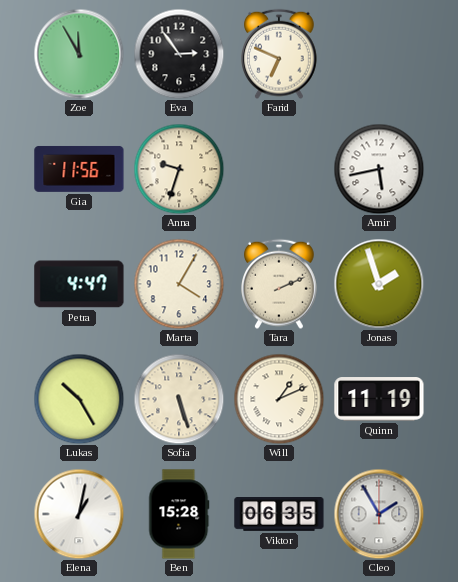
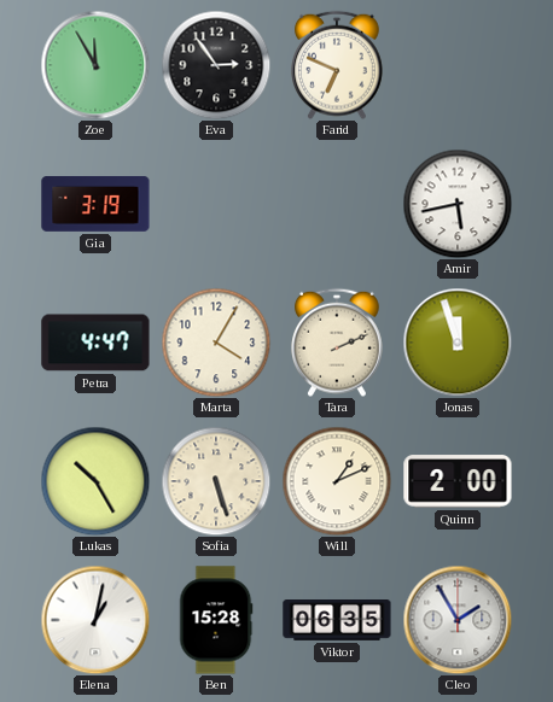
Gia: 11:56 -> 3:19 (95, 204)
Anna: 9:33 -> none (179, 169)
Jonas: 1:57 -> 11:57 (458, 343)
Quinn: 11:19 -> 2:00 (458, 481)
